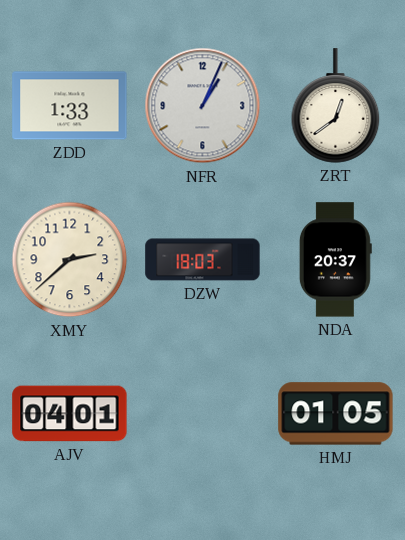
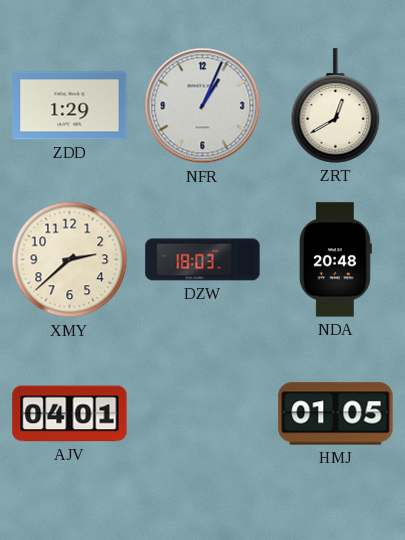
ZDD: 1:33 -> 1:29 (70, 106)
ZRT: 12:39 -> 12:40 (336, 106)
NDA: 20:37 -> 20:48 (335, 260)
